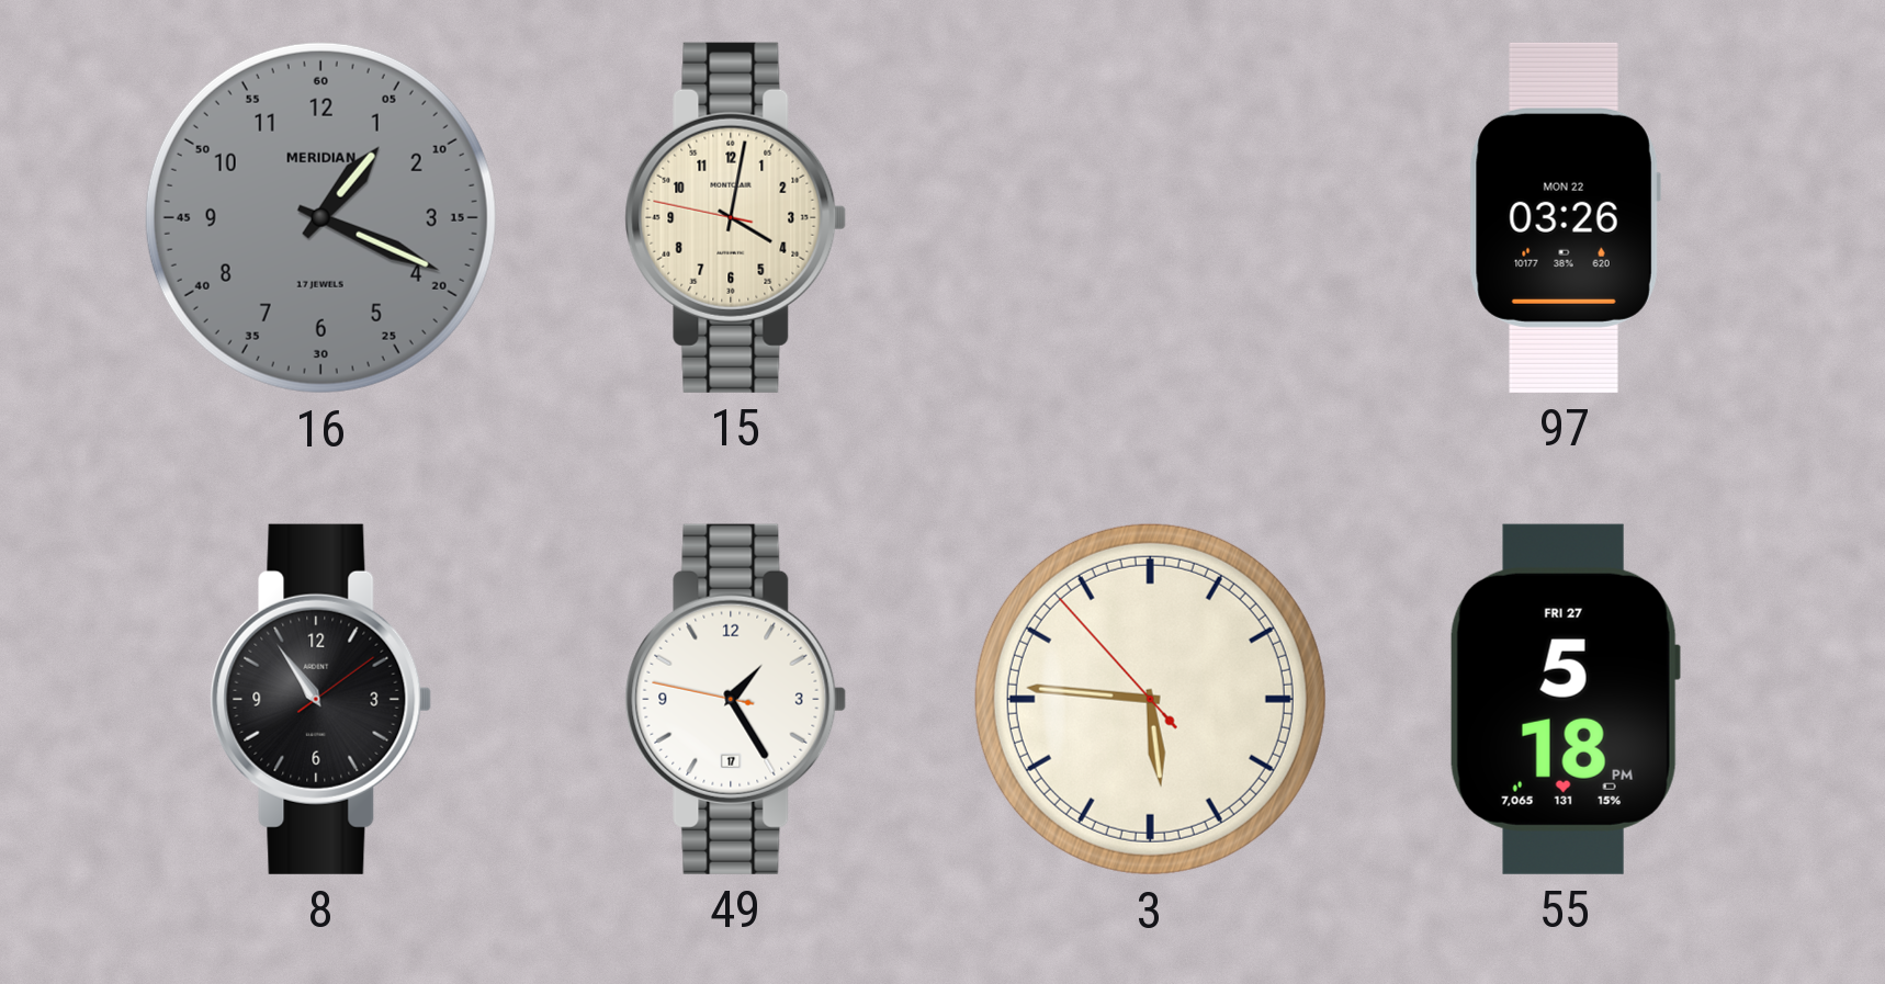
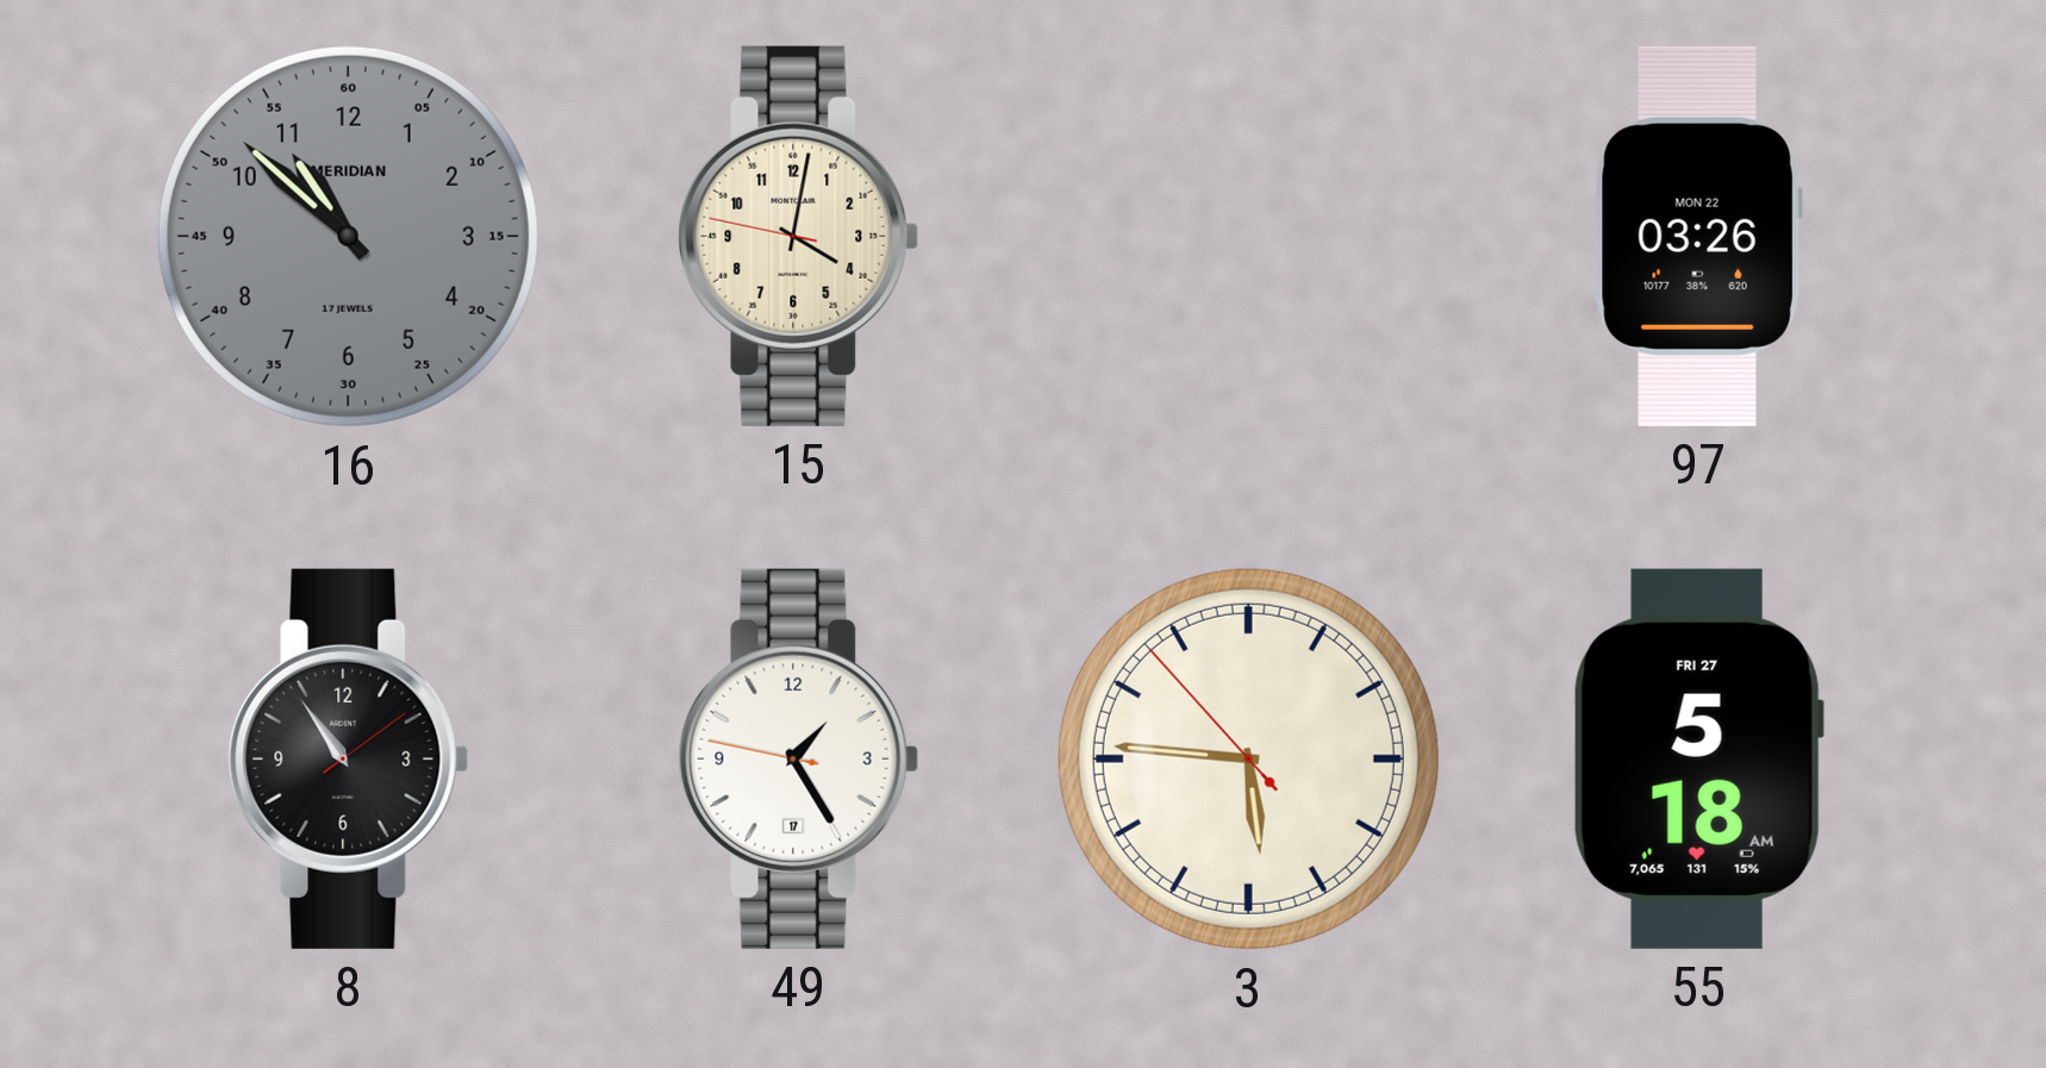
16: 1:19 -> 10:52 (348, 236)
55: 5:18 PM -> 5:18 AM (1698, 758)
